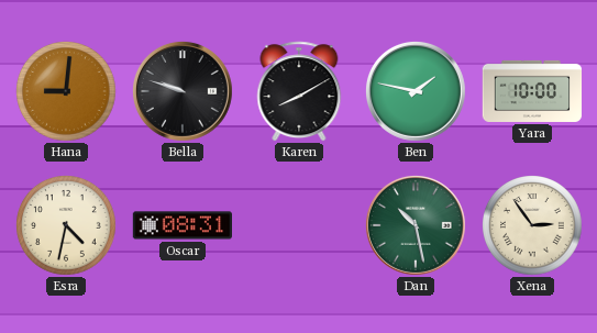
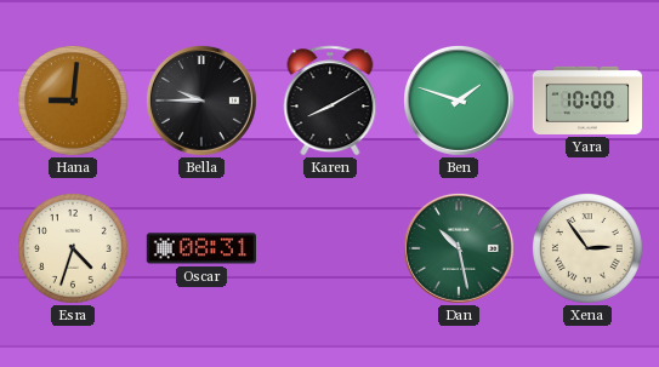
Bella: 9:48 -> 9:45 (201, 101)
Ben: 1:47 -> 1:48 (459, 101)
Esra: 4:32 -> 4:33 (74, 250)
